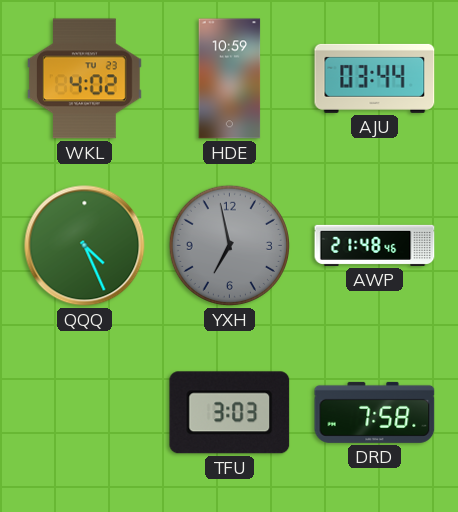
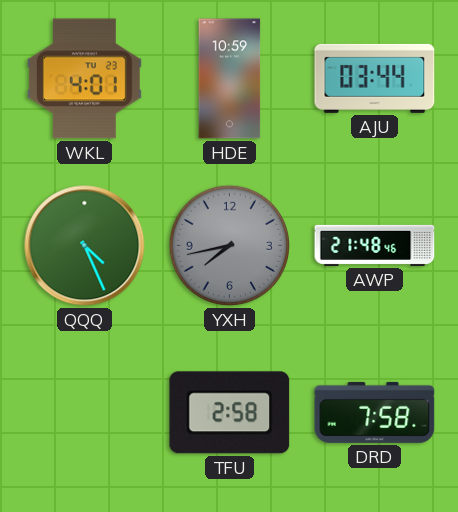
WKL: 4:02 -> 4:01 (84, 79)
YXH: 6:58 -> 7:43 (229, 245)
TFU: 3:03 -> 2:58 (230, 413)
